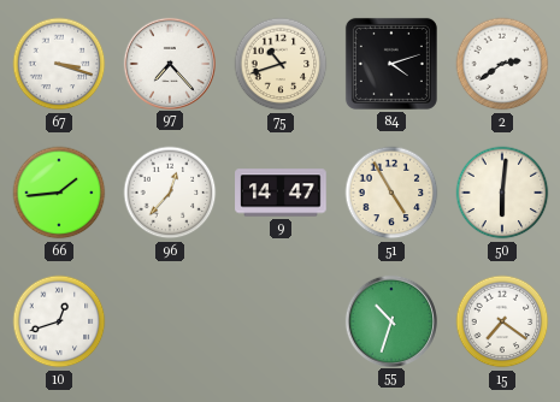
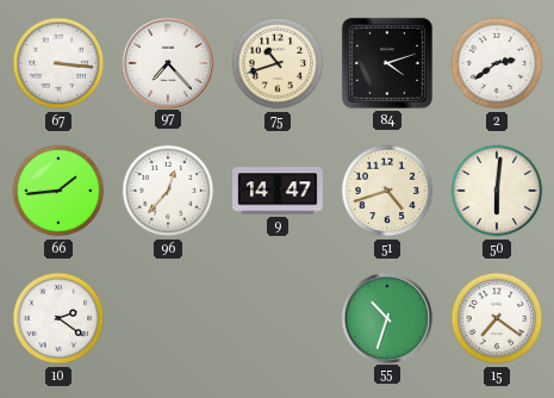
67: 3:18 -> 3:16 (58, 63)
51: 4:55 -> 4:42 (387, 191)
10: 12:42 -> 2:21 (58, 318)
